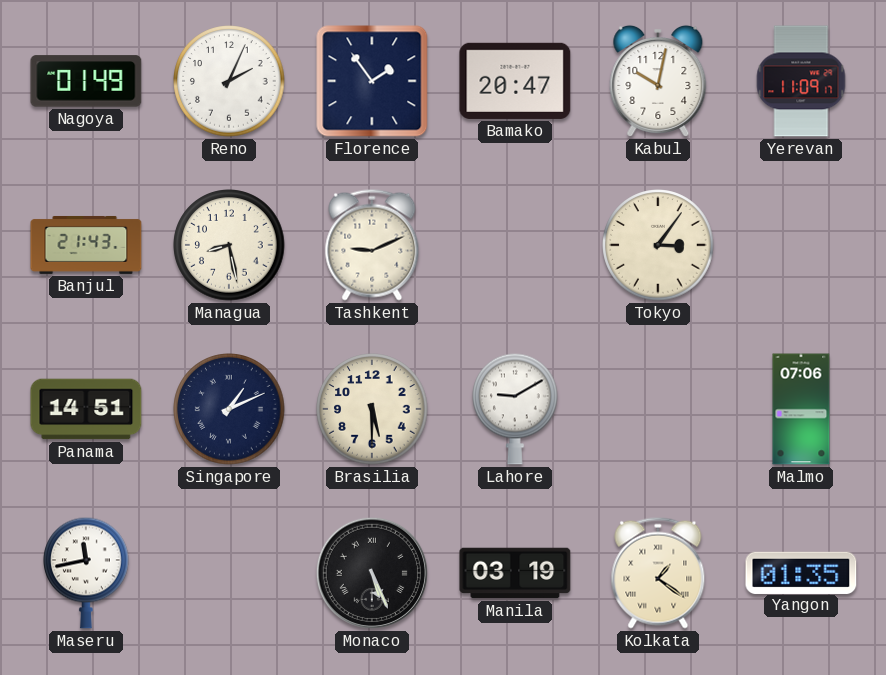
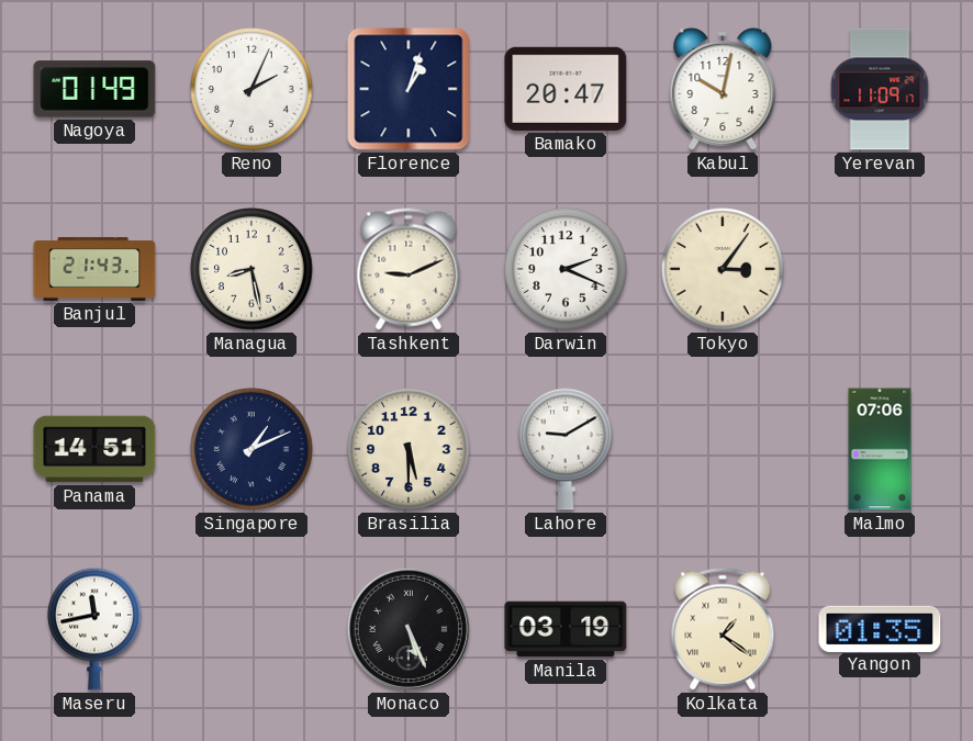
Florence: 1:54 -> 1:03 (409, 89)
Darwin: none -> 2:19 (566, 269)
